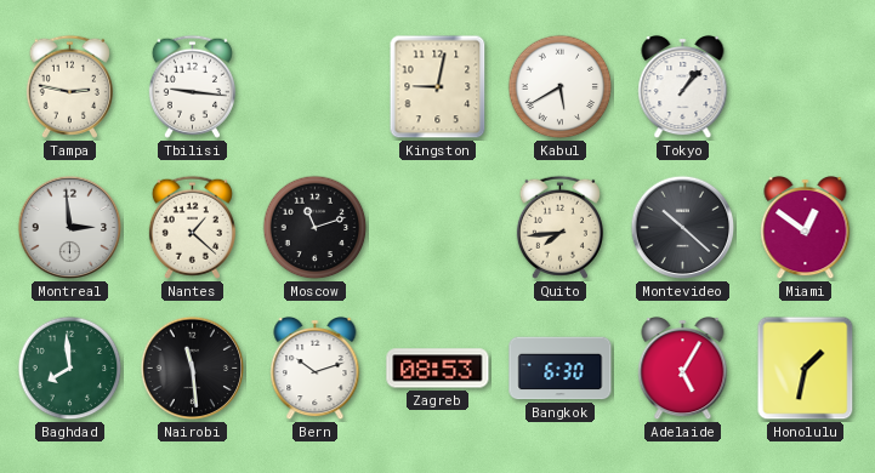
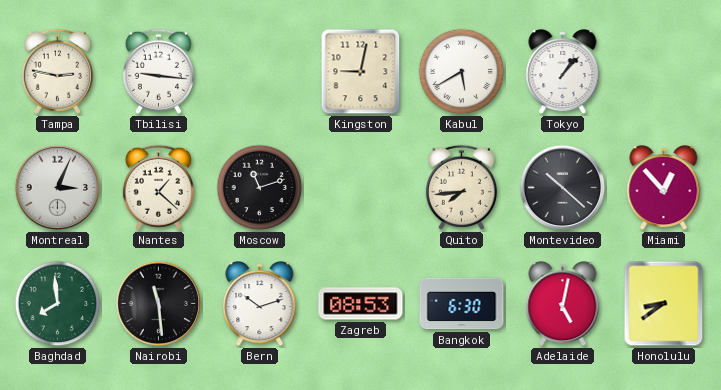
Montreal: 2:59 -> 3:04 (58, 188)
Miami: 12:51 -> 12:53 (664, 188)
Adelaide: 5:05 -> 5:02 (563, 304)
Honolulu: 1:32 -> 8:39 (664, 304)
